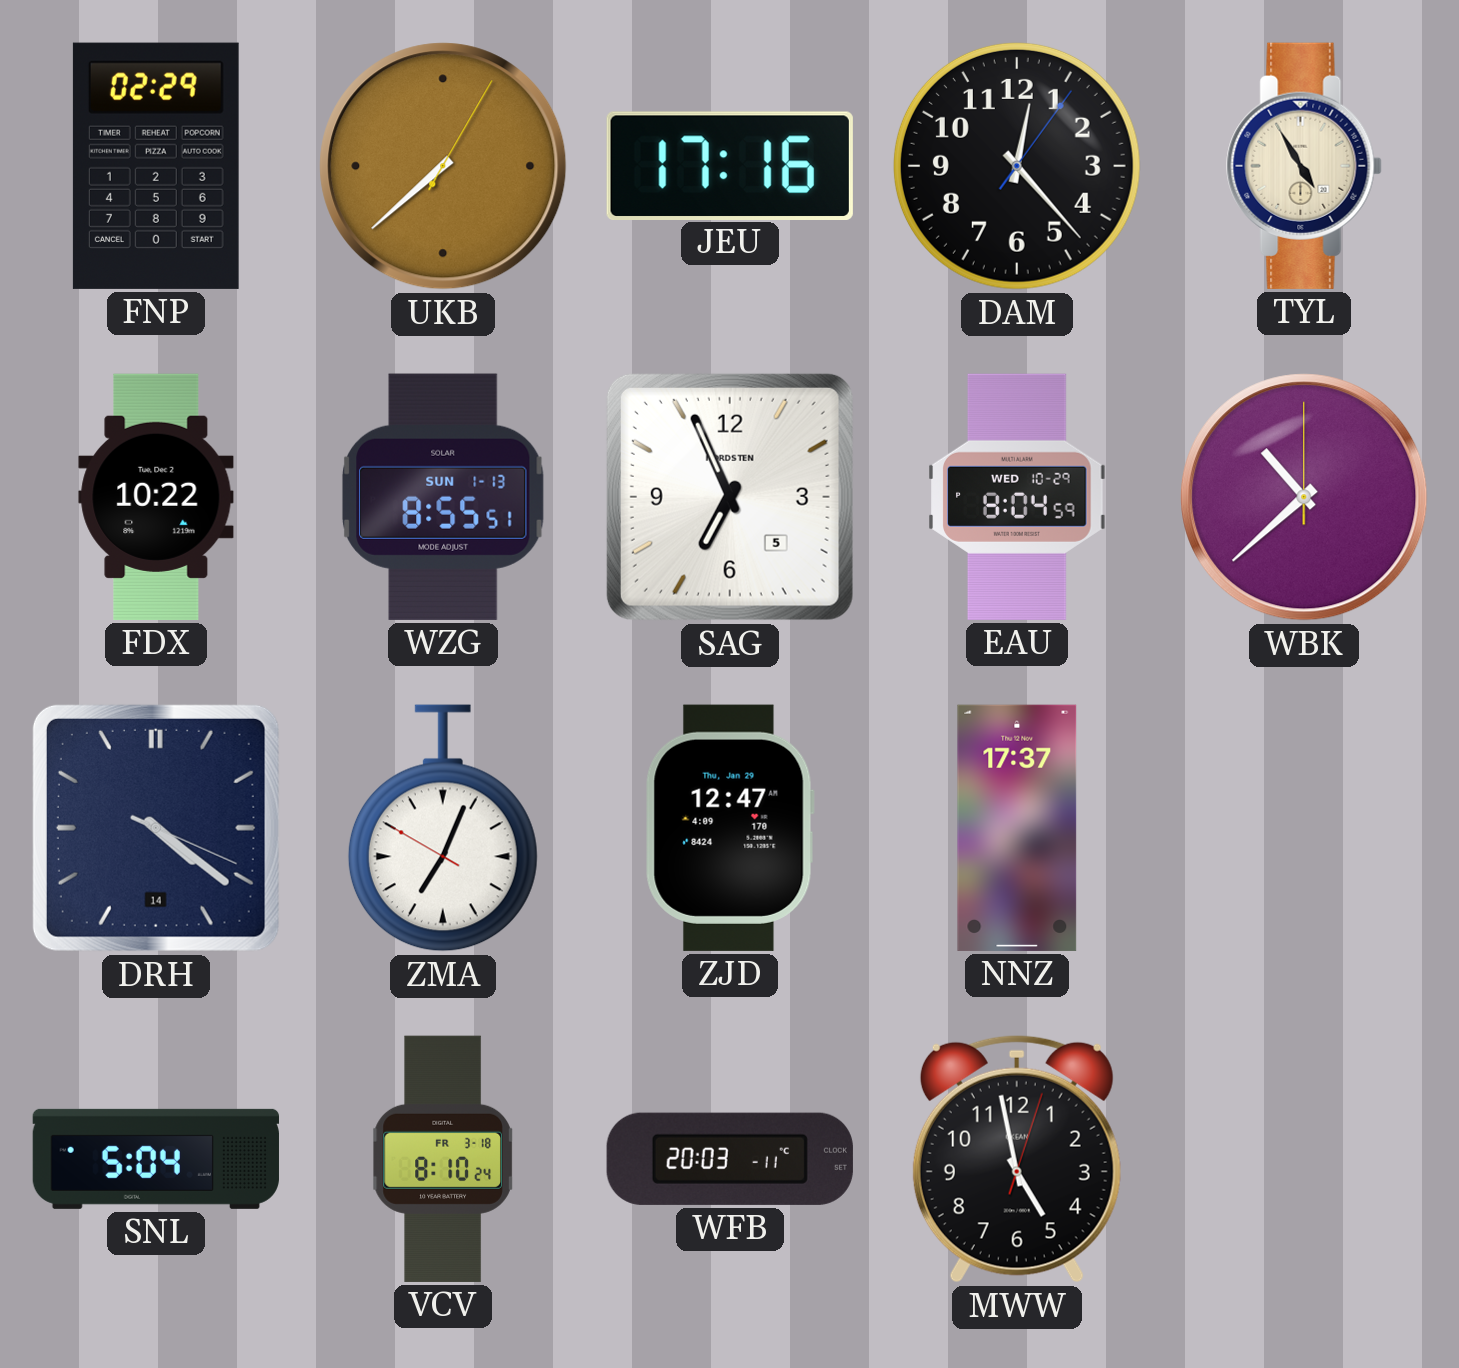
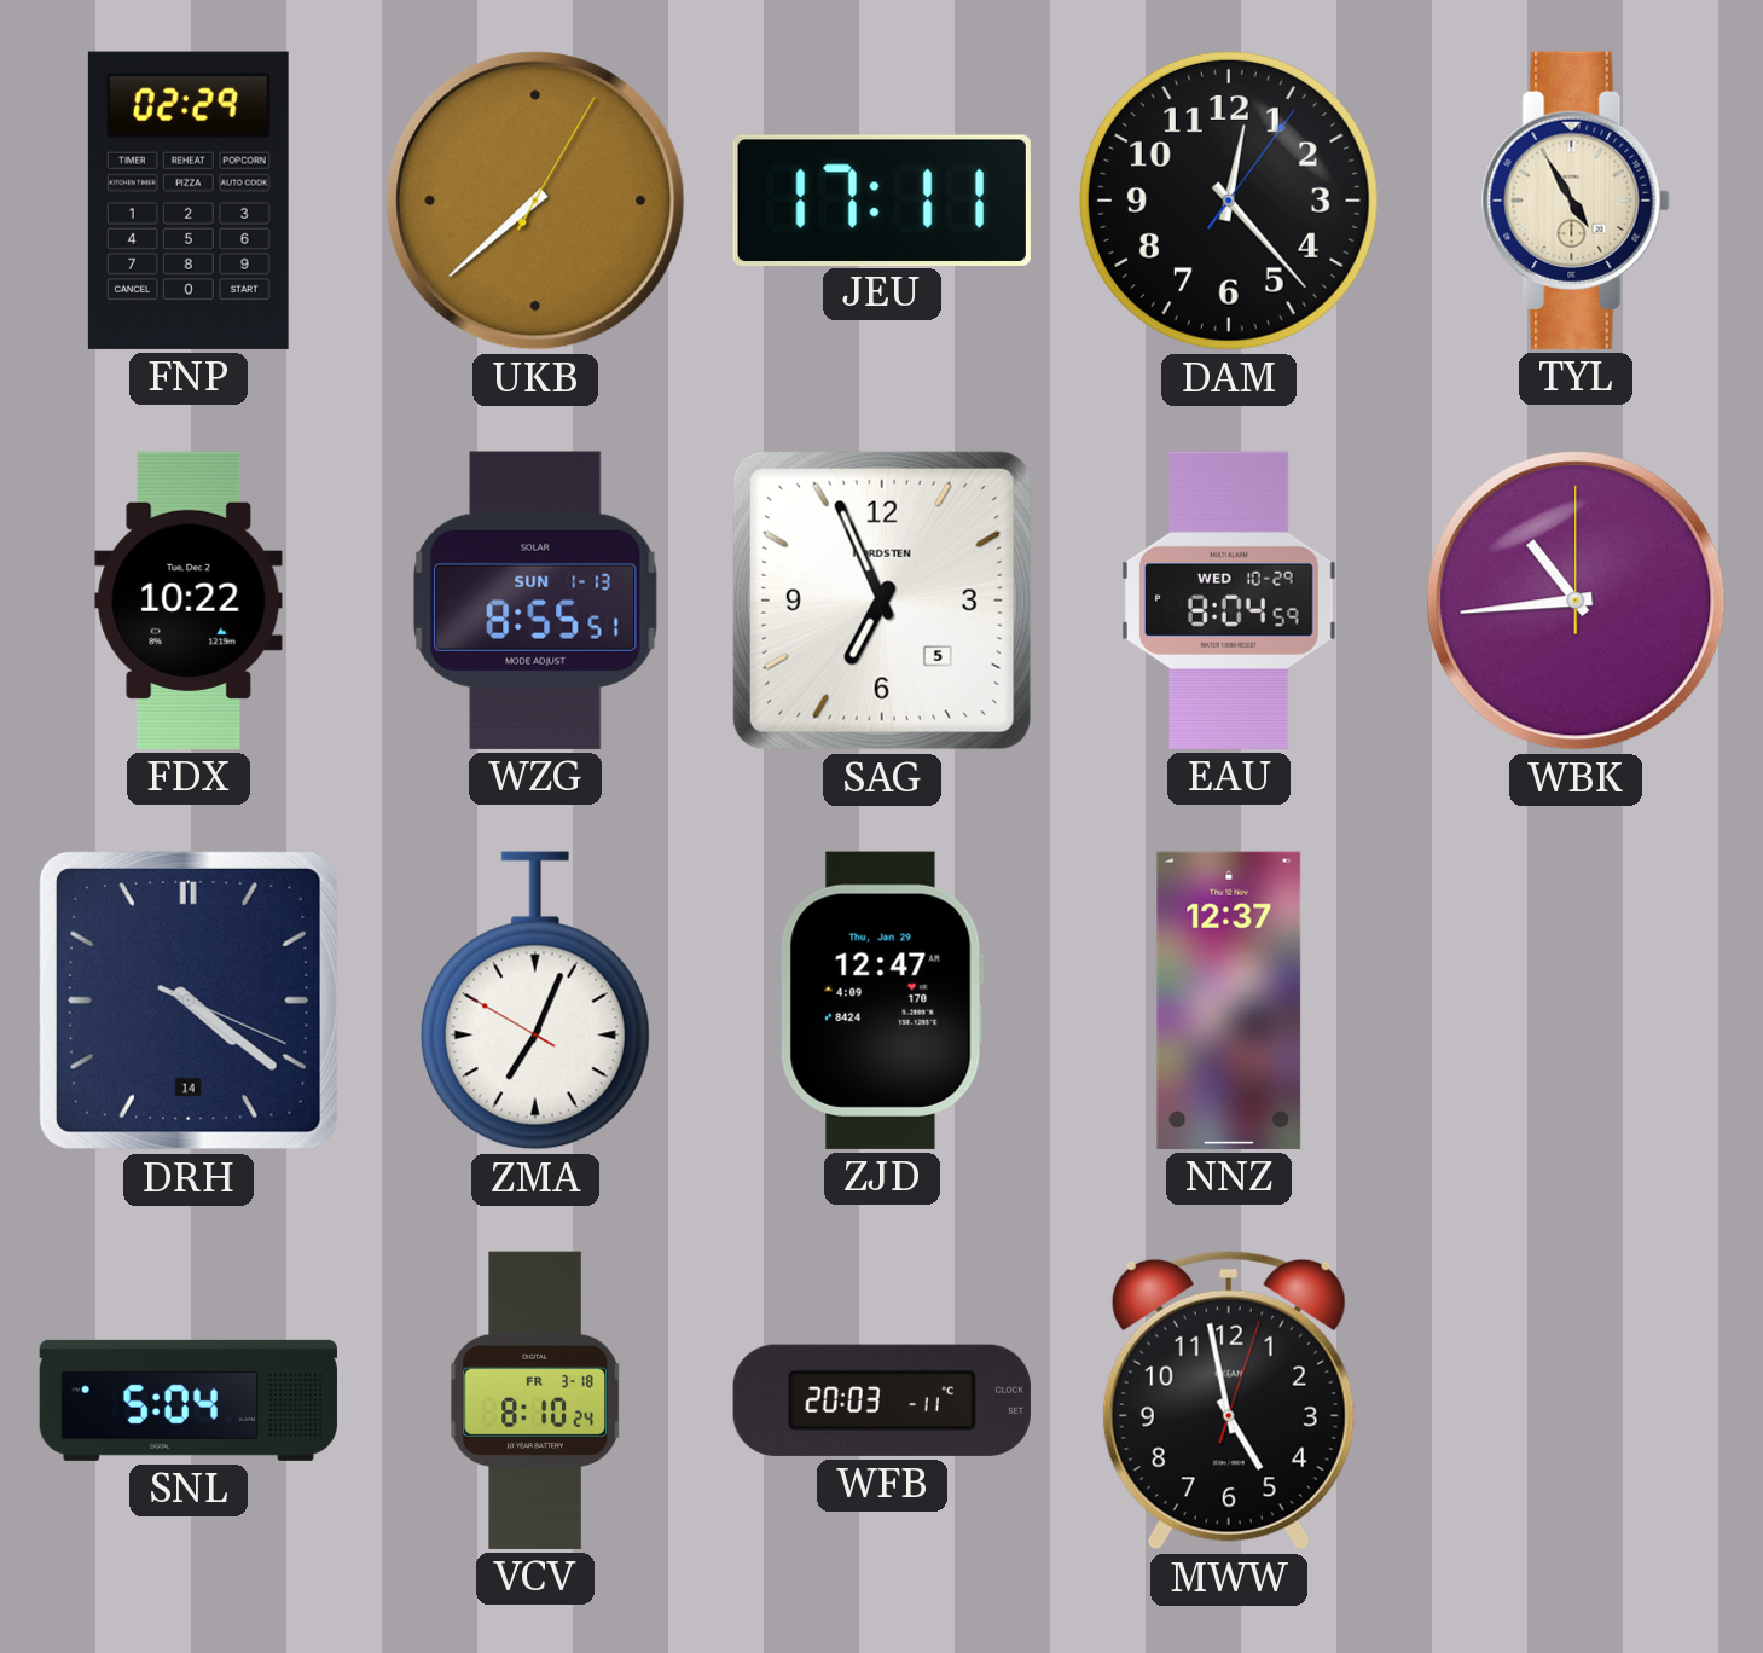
JEU: 17:16 -> 17:11 (882, 199)
WBK: 10:38 -> 10:44 (1576, 601)
NNZ: 17:37 -> 12:37 (1229, 1000)
